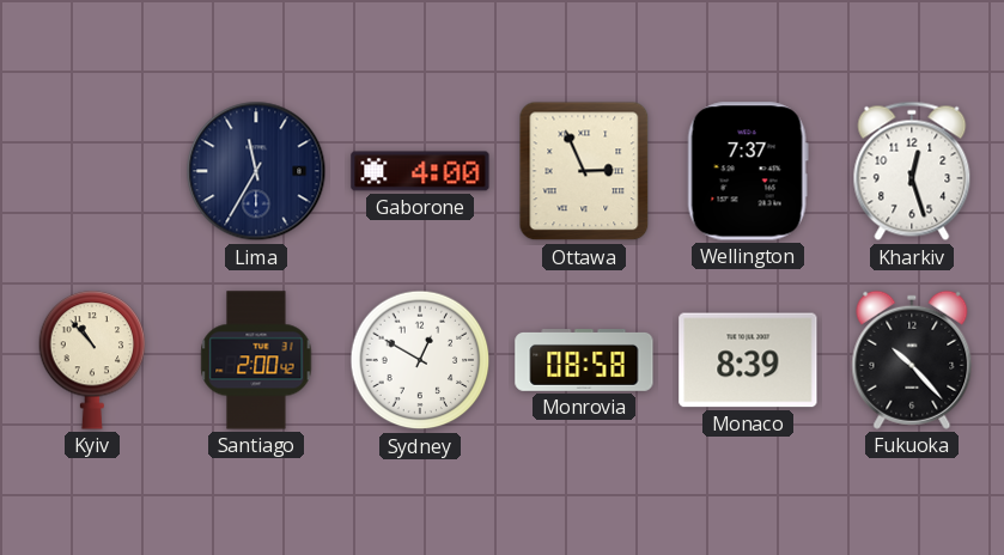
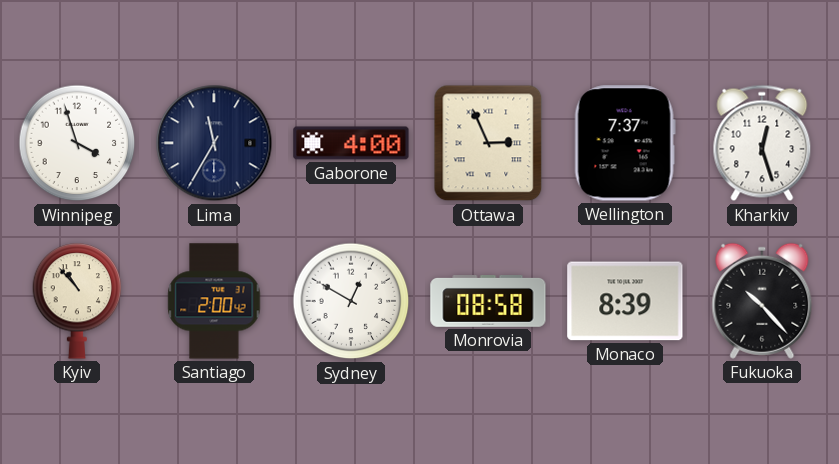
Winnipeg: none -> 3:57 (77, 143)
